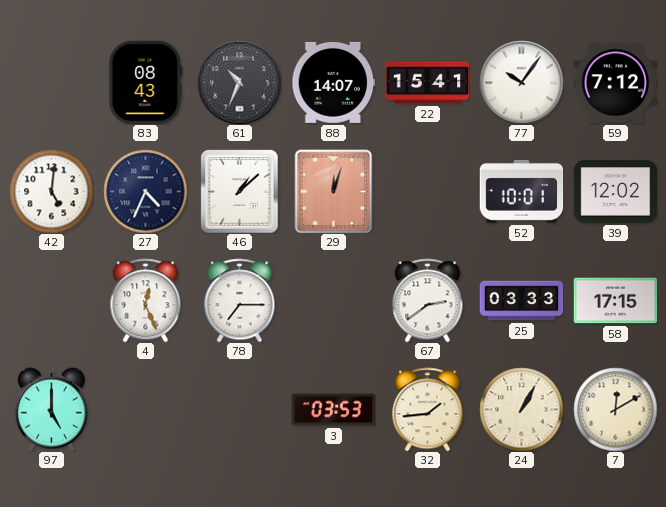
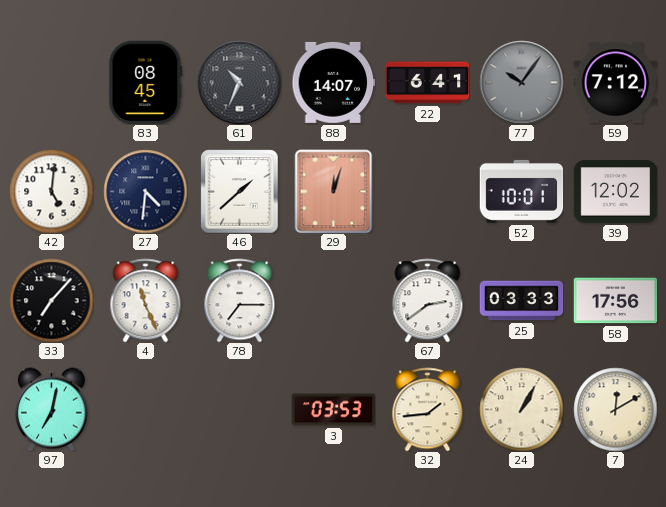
83: 08:43 -> 08:45 (146, 82)
22: 15:41 -> 6:41 (427, 83)
77 dial: white -> grey (521, 82)
27: 4:34 -> 4:31 (145, 191)
46: 1:08 -> 1:38 (240, 191)
33: none -> 7:07 (51, 300)
4: 12:26 -> 11:26 (146, 300)
58: 17:15 -> 17:56 (615, 301)
97: 5:00 -> 7:02 (51, 409)
